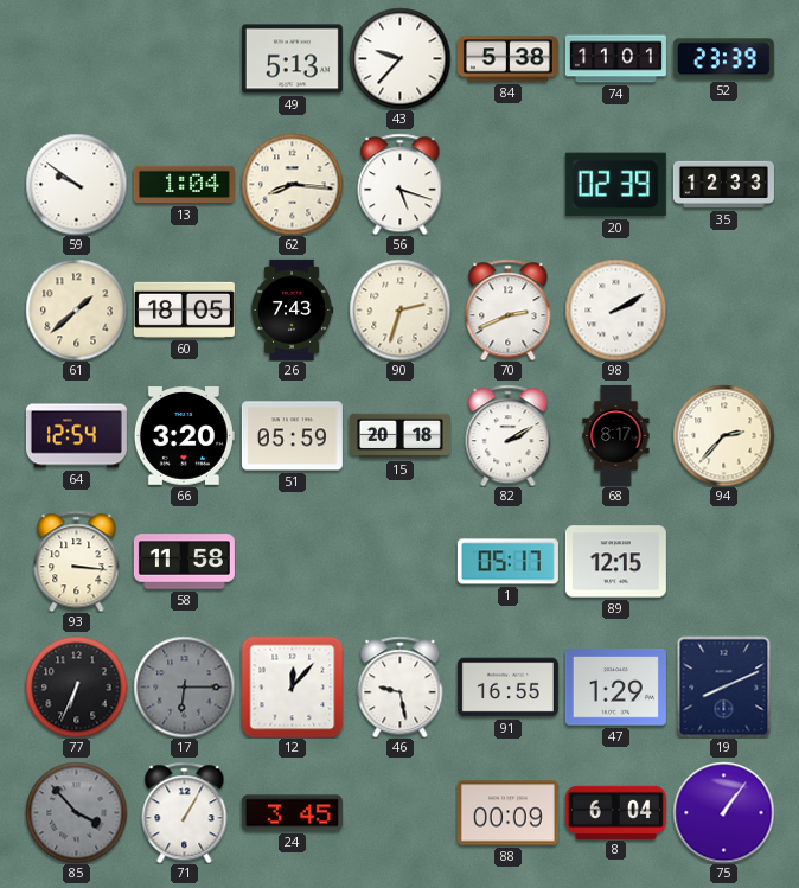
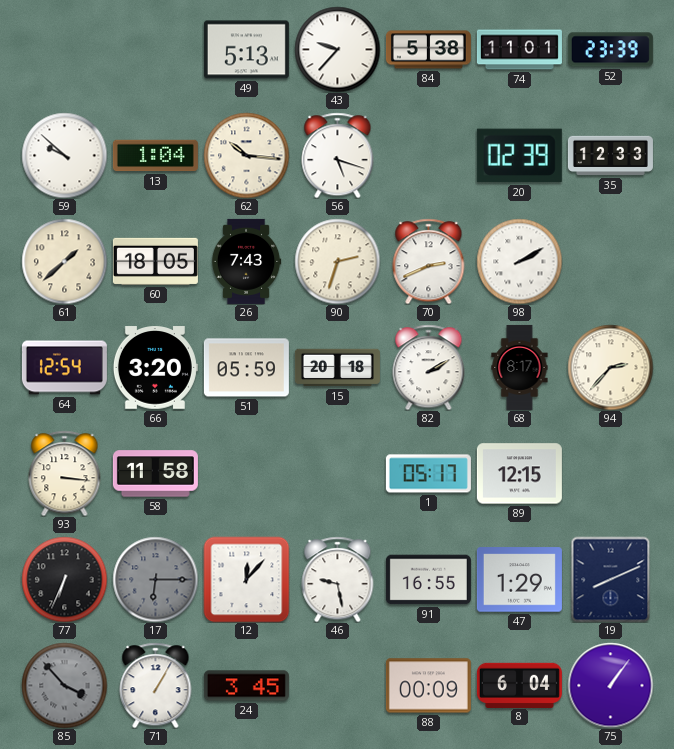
59: 9:51 -> 9:52 (64, 155)
62: 8:16 -> 10:16 (246, 155)
